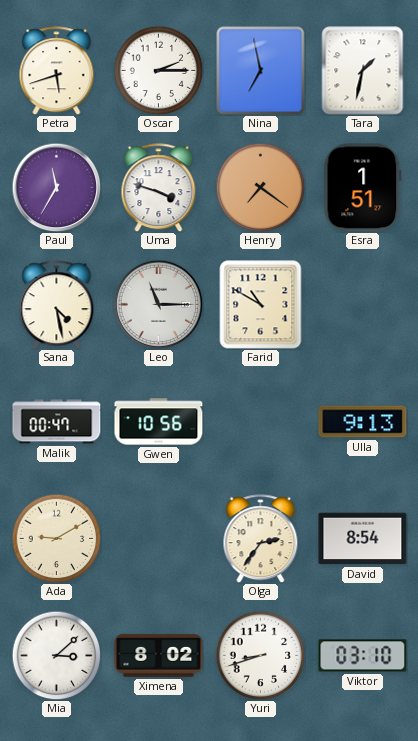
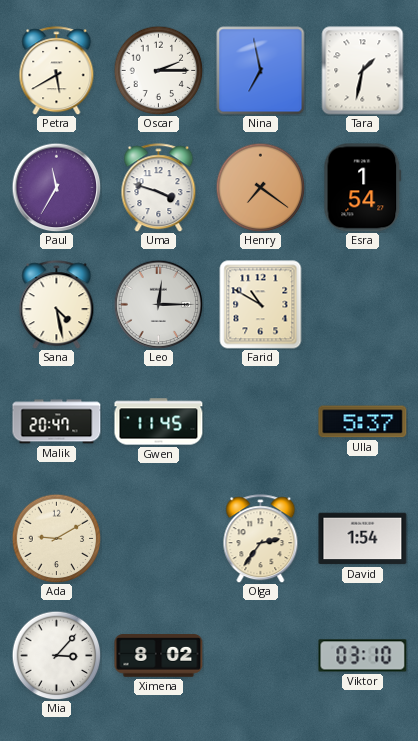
Petra: 5:42 -> 5:40 (57, 71)
Esra: 1:51 -> 1:54 (363, 188)
Leo: 11:15 -> 12:15 (158, 304)
Malik: 00:47 -> 20:47 (57, 422)
Gwen: 10:56 -> 11:45 (159, 422)
Ulla: 9:13 -> 5:37 (363, 422)
David: 8:54 -> 1:54 (363, 539)
Mia: 3:08 -> 3:07 (56, 655)
Yuri: 8:42 -> none (260, 655)
